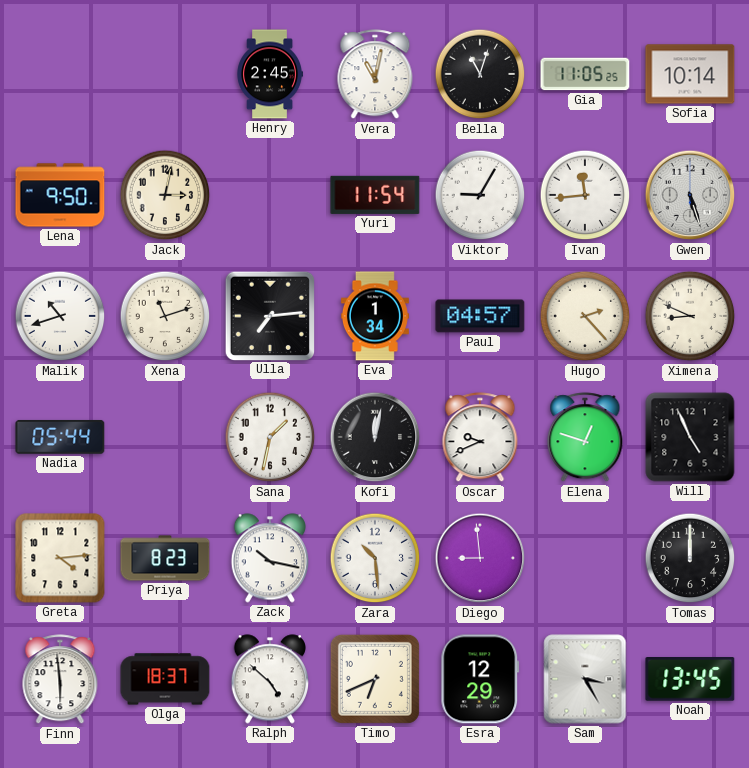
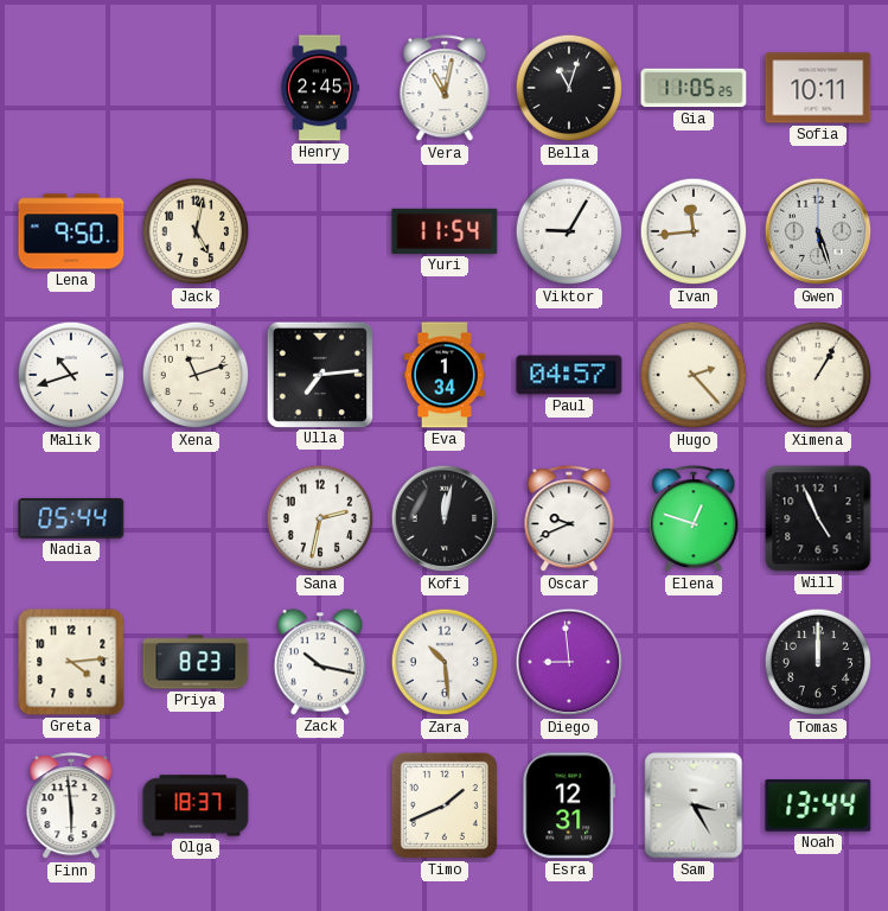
Sofia: 10:14 -> 10:11 (818, 88)
Jack: 3:02 -> 5:02 (196, 231)
Ximena: 8:49 -> 1:05 (818, 375)
Sana: 1:32 -> 2:32 (320, 518)
Ralph: 4:52 -> none (269, 679)
Timo: 6:41 -> 1:41 (445, 805)
Esra: 12:29 -> 12:31 (569, 805)
Noah: 13:45 -> 13:44 (818, 807)
